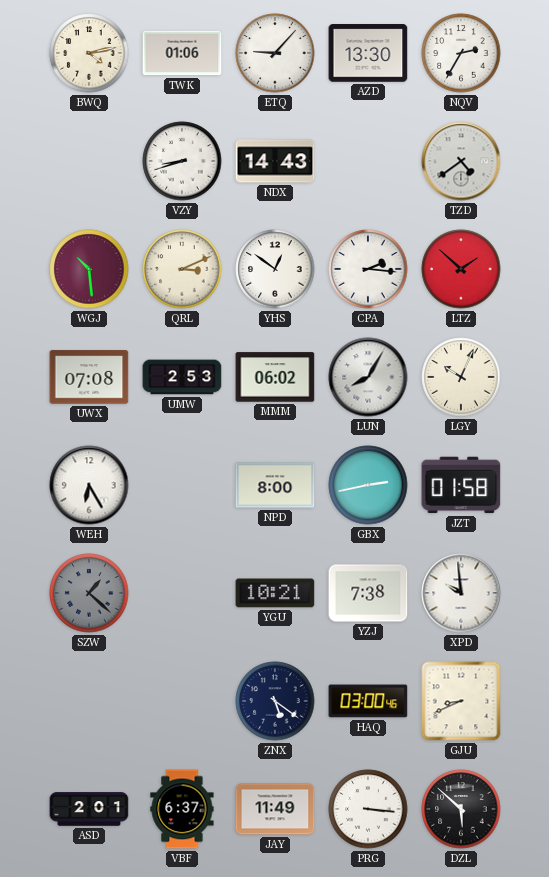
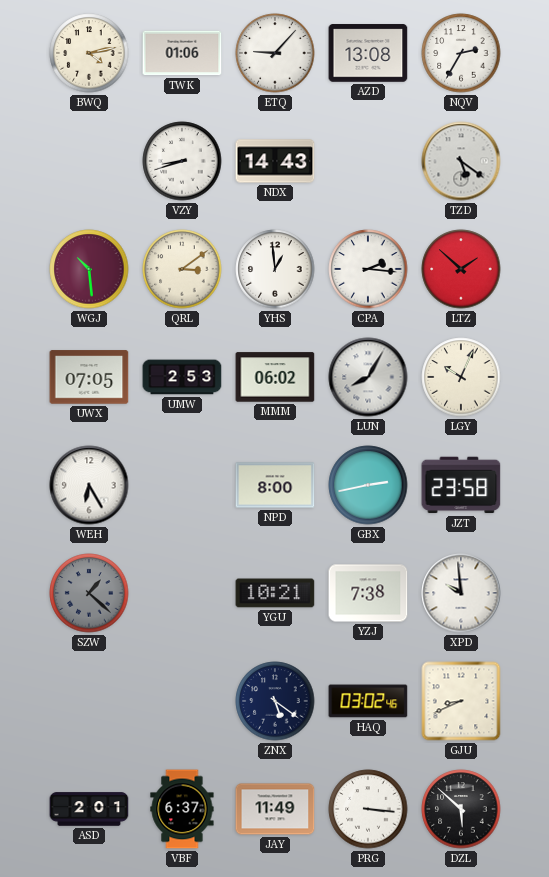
AZD: 13:30 -> 13:08 (368, 53)
TZD: 4:39 -> 5:21 (461, 161)
QRL: 3:11 -> 3:09 (182, 269)
YHS: 12:51 -> 12:59 (275, 269)
UWX: 07:08 -> 07:05 (89, 377)
JZT: 01:58 -> 23:58 (461, 485)
HAQ: 03:00 -> 03:02 (368, 701)
